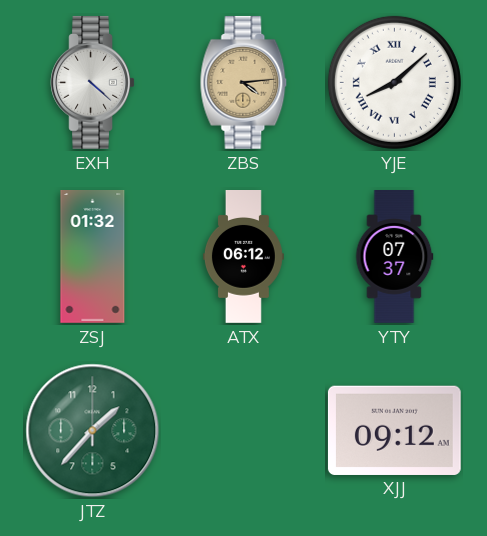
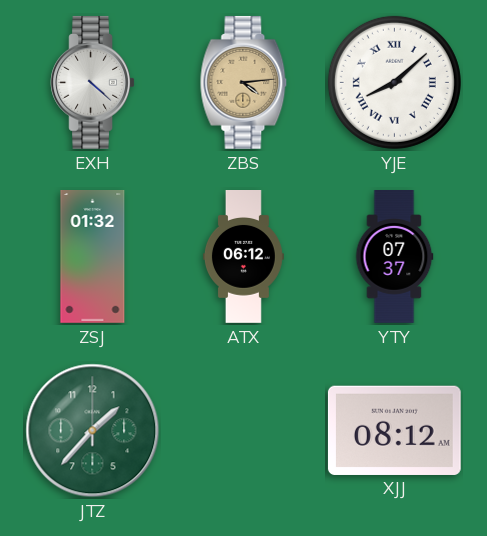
XJJ: 09:12 -> 08:12 (394, 430)
